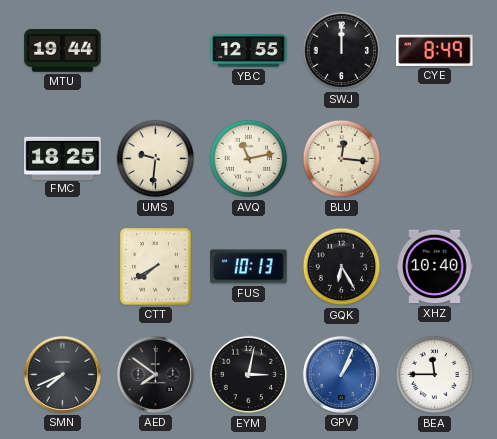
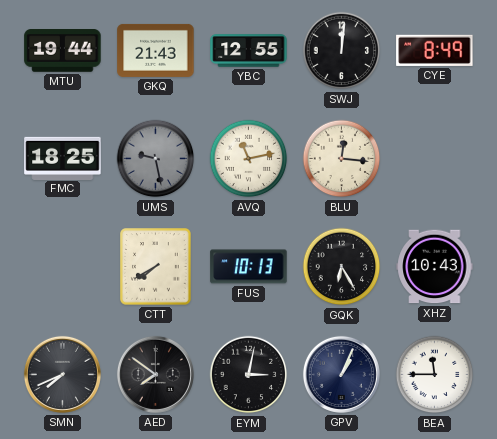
GKQ: none -> 21:43 (156, 50)
SWJ: 12:00 -> 12:01 (342, 51)
UMS: 9:31 -> 9:28 (156, 159)
UMS dial: cream -> grey (156, 159)
XHZ: 10:40 -> 10:43 (435, 267)
GPV dial: blue -> navy (341, 374)
